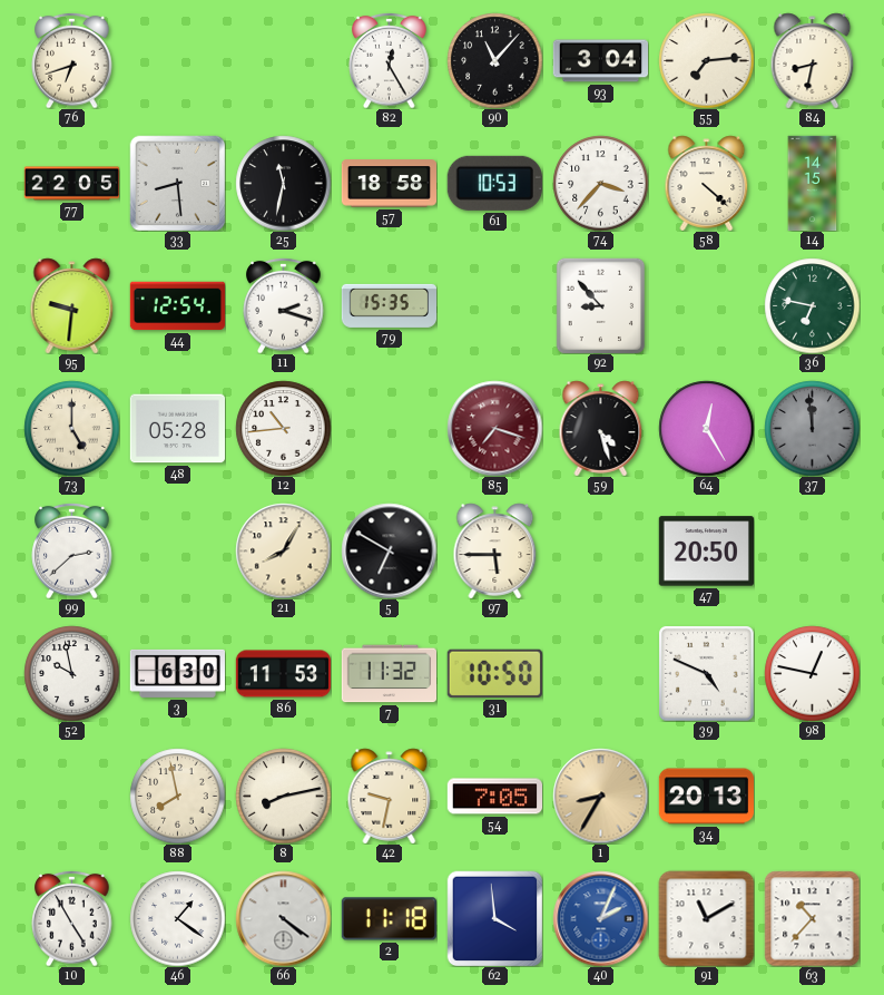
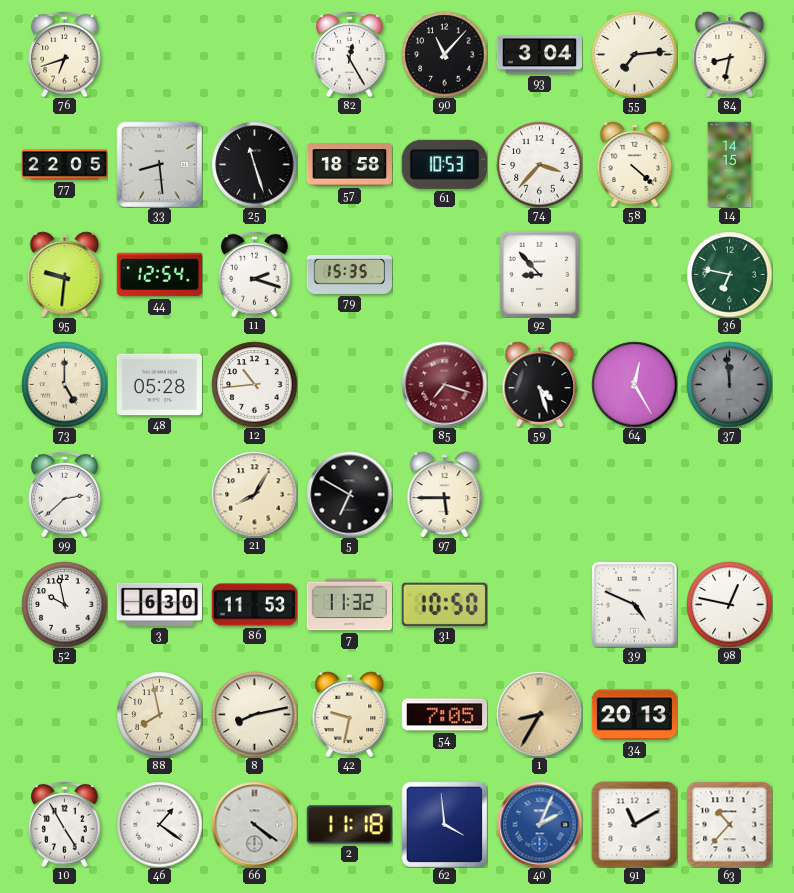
25: 11:32 -> 11:27 (254, 164)
47: 20:50 -> none (706, 552)
